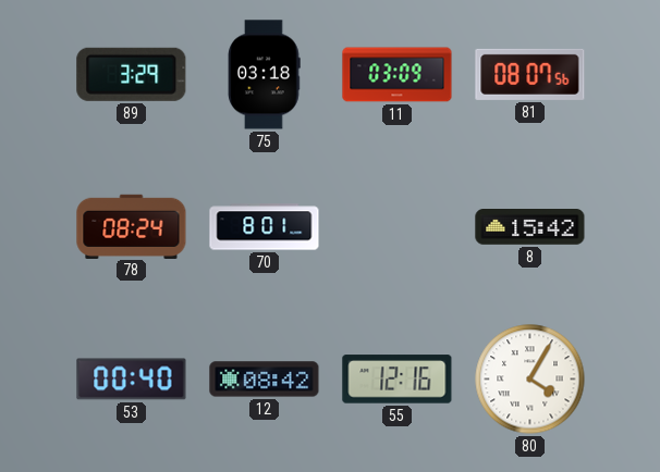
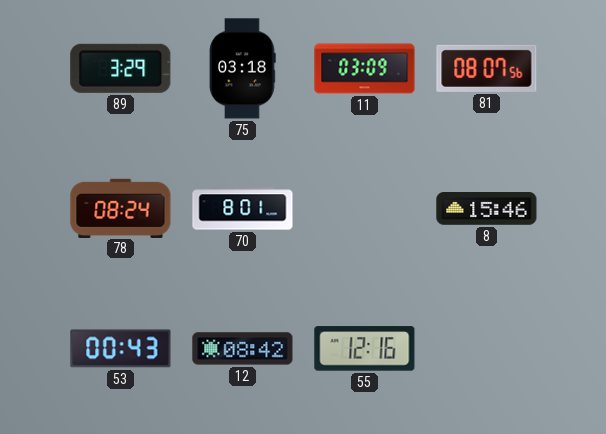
8: 15:42 -> 15:46 (487, 209)
53: 00:40 -> 00:43 (121, 349)
80: 4:05 -> none (530, 380)
